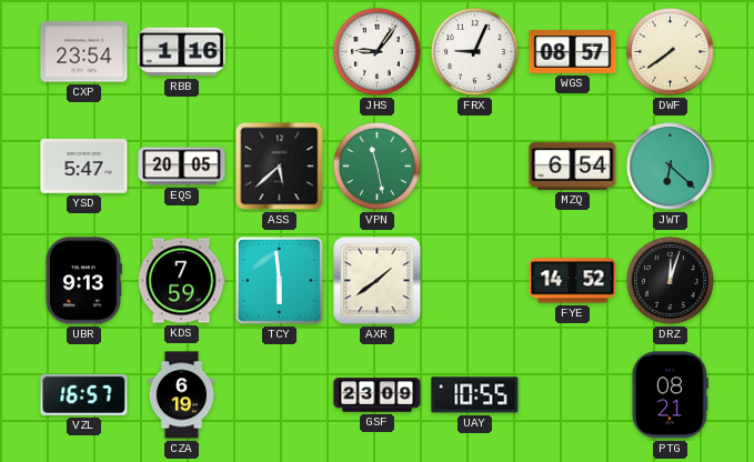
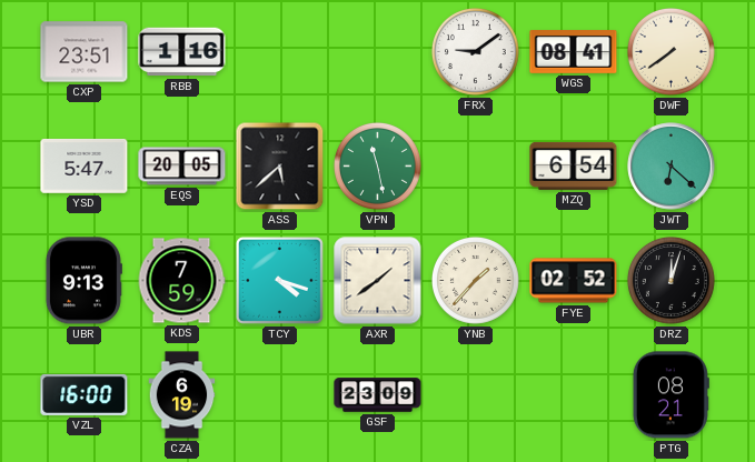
CXP: 23:54 -> 23:51 (85, 52)
JHS: 9:06 -> none (376, 51)
FRX: 9:04 -> 9:09 (475, 51)
WGS: 08:57 -> 08:41 (574, 52)
TCY: 5:59 -> 4:18 (279, 280)
YNB: none -> 1:37 (475, 280)
FYE: 14:52 -> 02:52 (574, 281)
VZL: 16:57 -> 16:00 (85, 394)
UAY: 10:55 -> none (475, 395)
